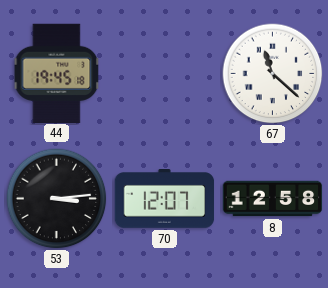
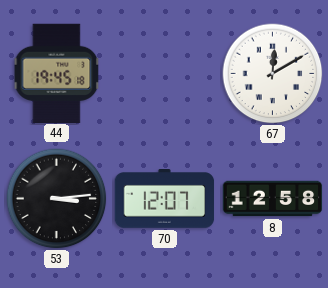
67: 11:22 -> 12:10 (273, 74)
